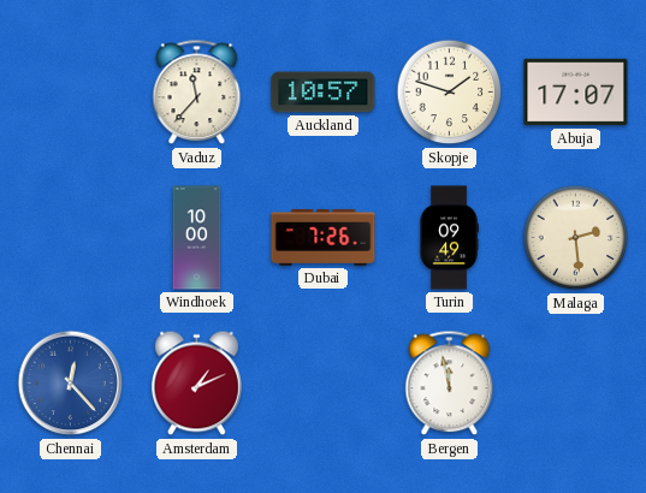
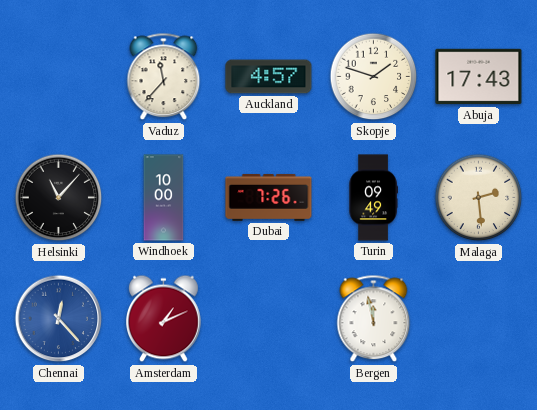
Auckland: 10:57 -> 4:57 (269, 77)
Abuja: 17:07 -> 17:43 (479, 77)
Helsinki: none -> 11:07 (59, 198)
